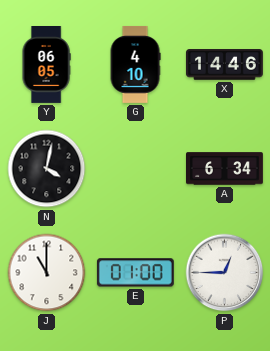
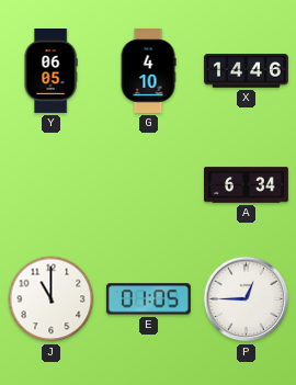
N: 4:02 -> none (47, 169)
E: 01:00 -> 01:05 (148, 299)
